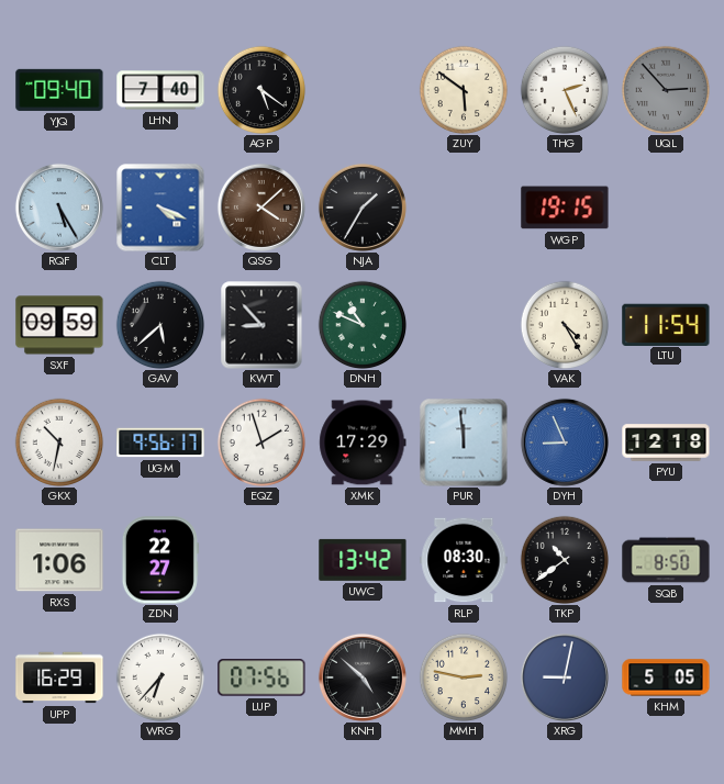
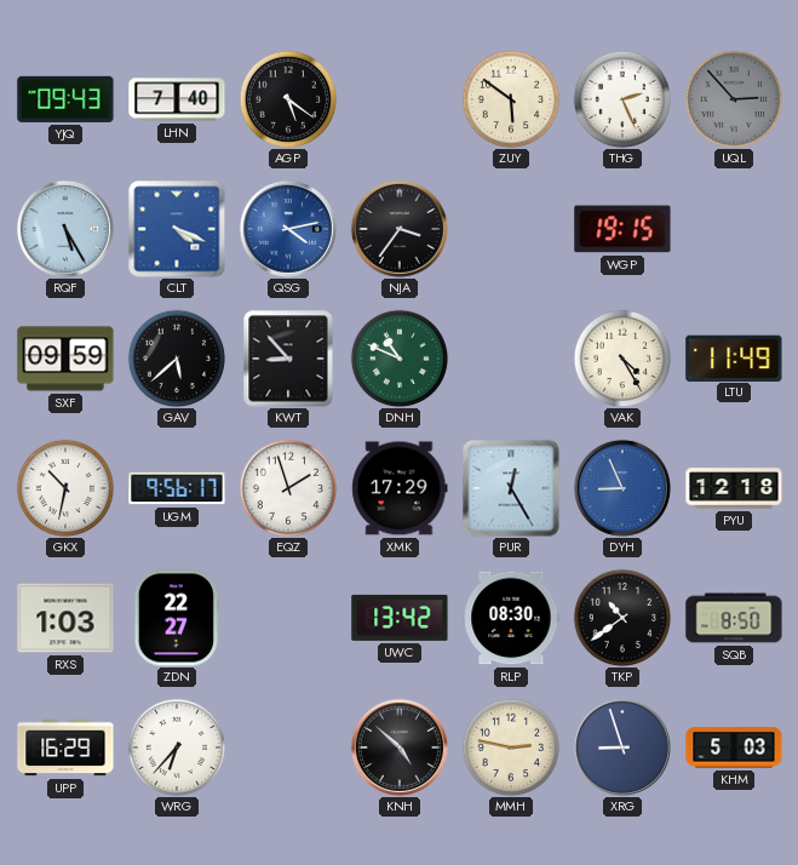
YJQ: 09:40 -> 09:43 (65, 99)
QSG: 4:08 -> 4:13 (288, 229)
QSG dial: brown -> blue (288, 229)
NJA: 1:35 -> 3:36 (400, 229)
LTU: 11:54 -> 11:49 (734, 357)
PUR: 11:59 -> 12:25 (511, 488)
RXS: 1:06 -> 1:03 (65, 618)
LUP: 07:56 -> none (261, 677)
XRG: 9:02 -> 8:57 (622, 747)
KHM: 5:05 -> 5:03 (734, 747)
